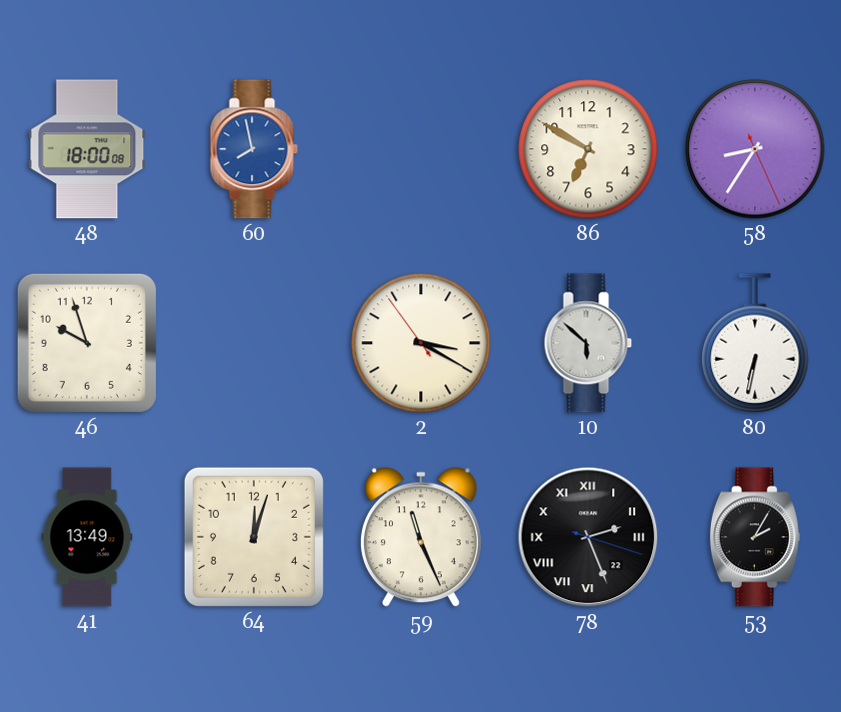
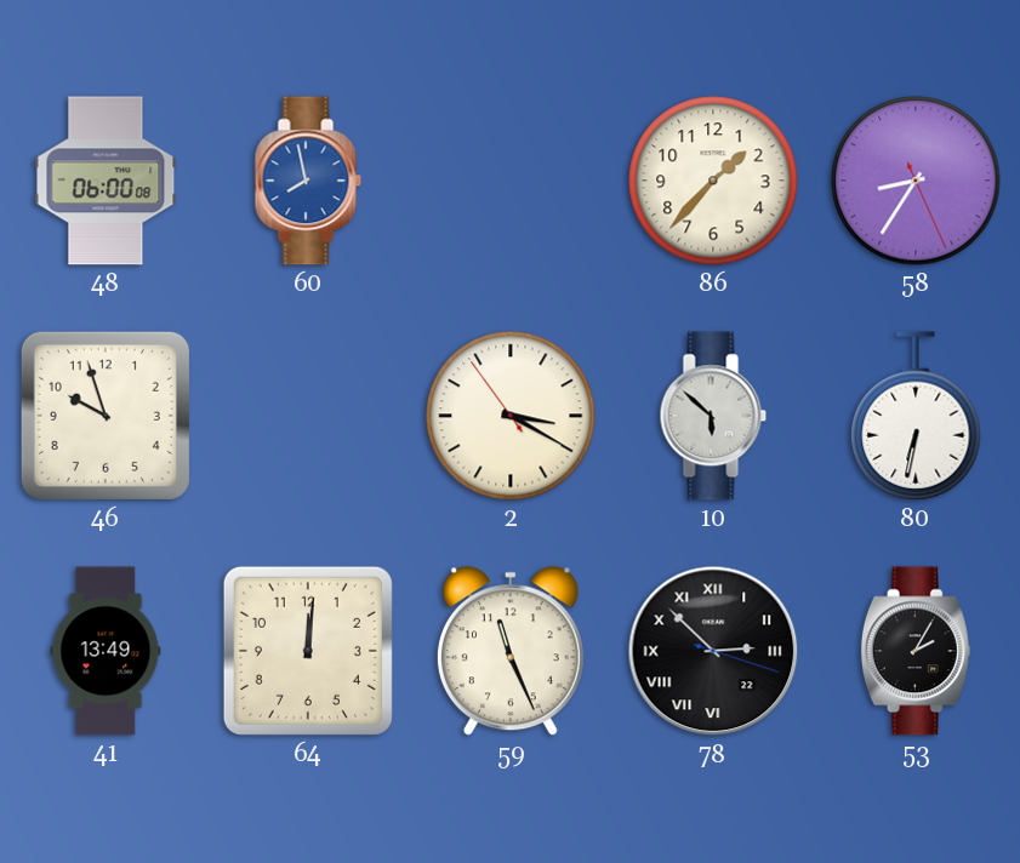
48: 18:00 -> 06:00 (106, 181)
86: 6:50 -> 1:37 (713, 181)
64: 12:03 -> 12:01 (308, 651)
78: 2:26 -> 2:52 (713, 651)
